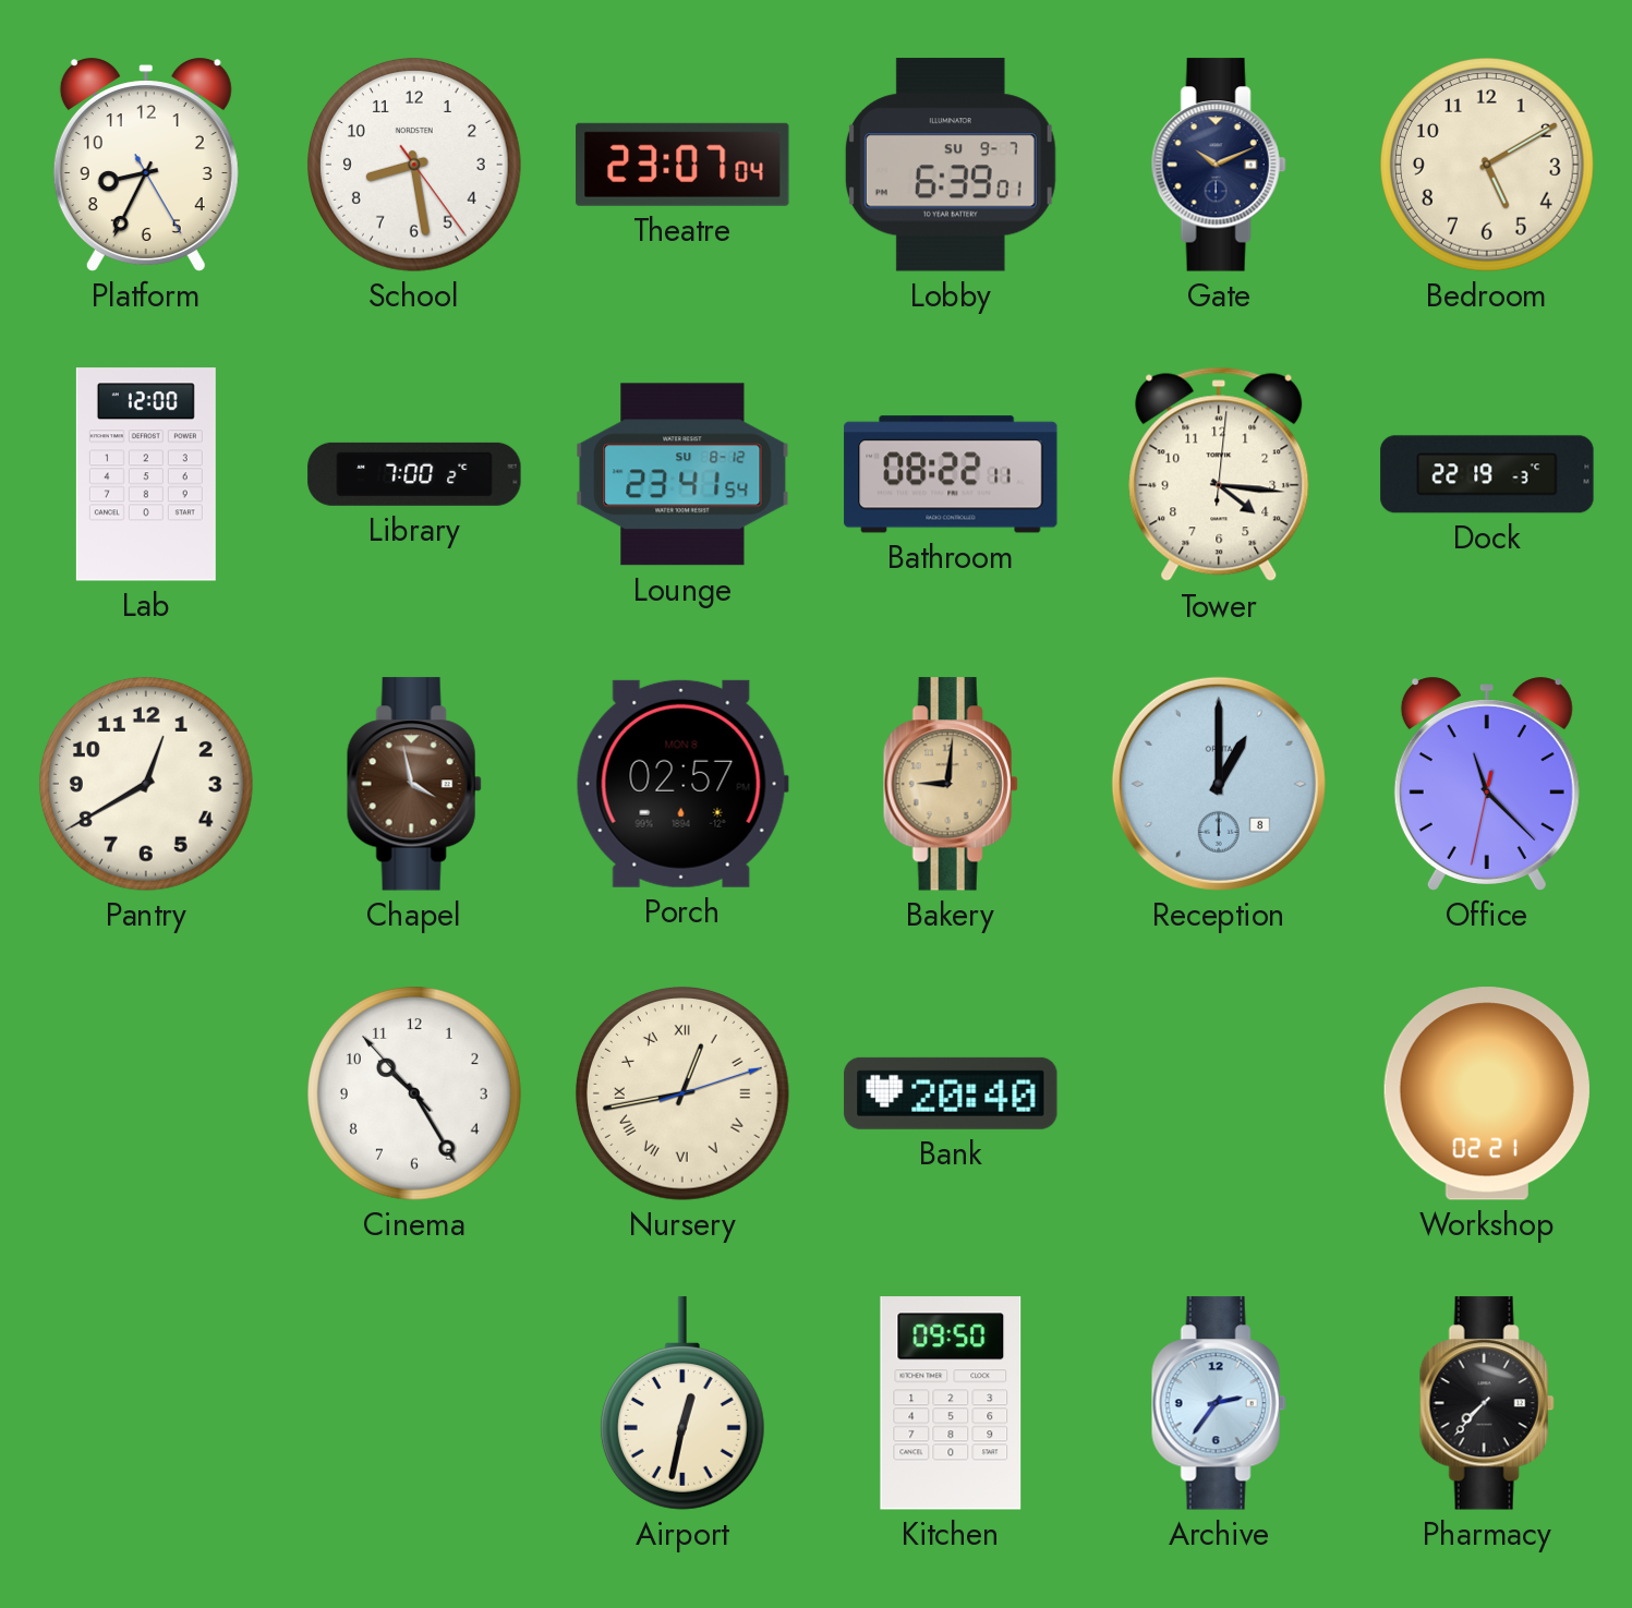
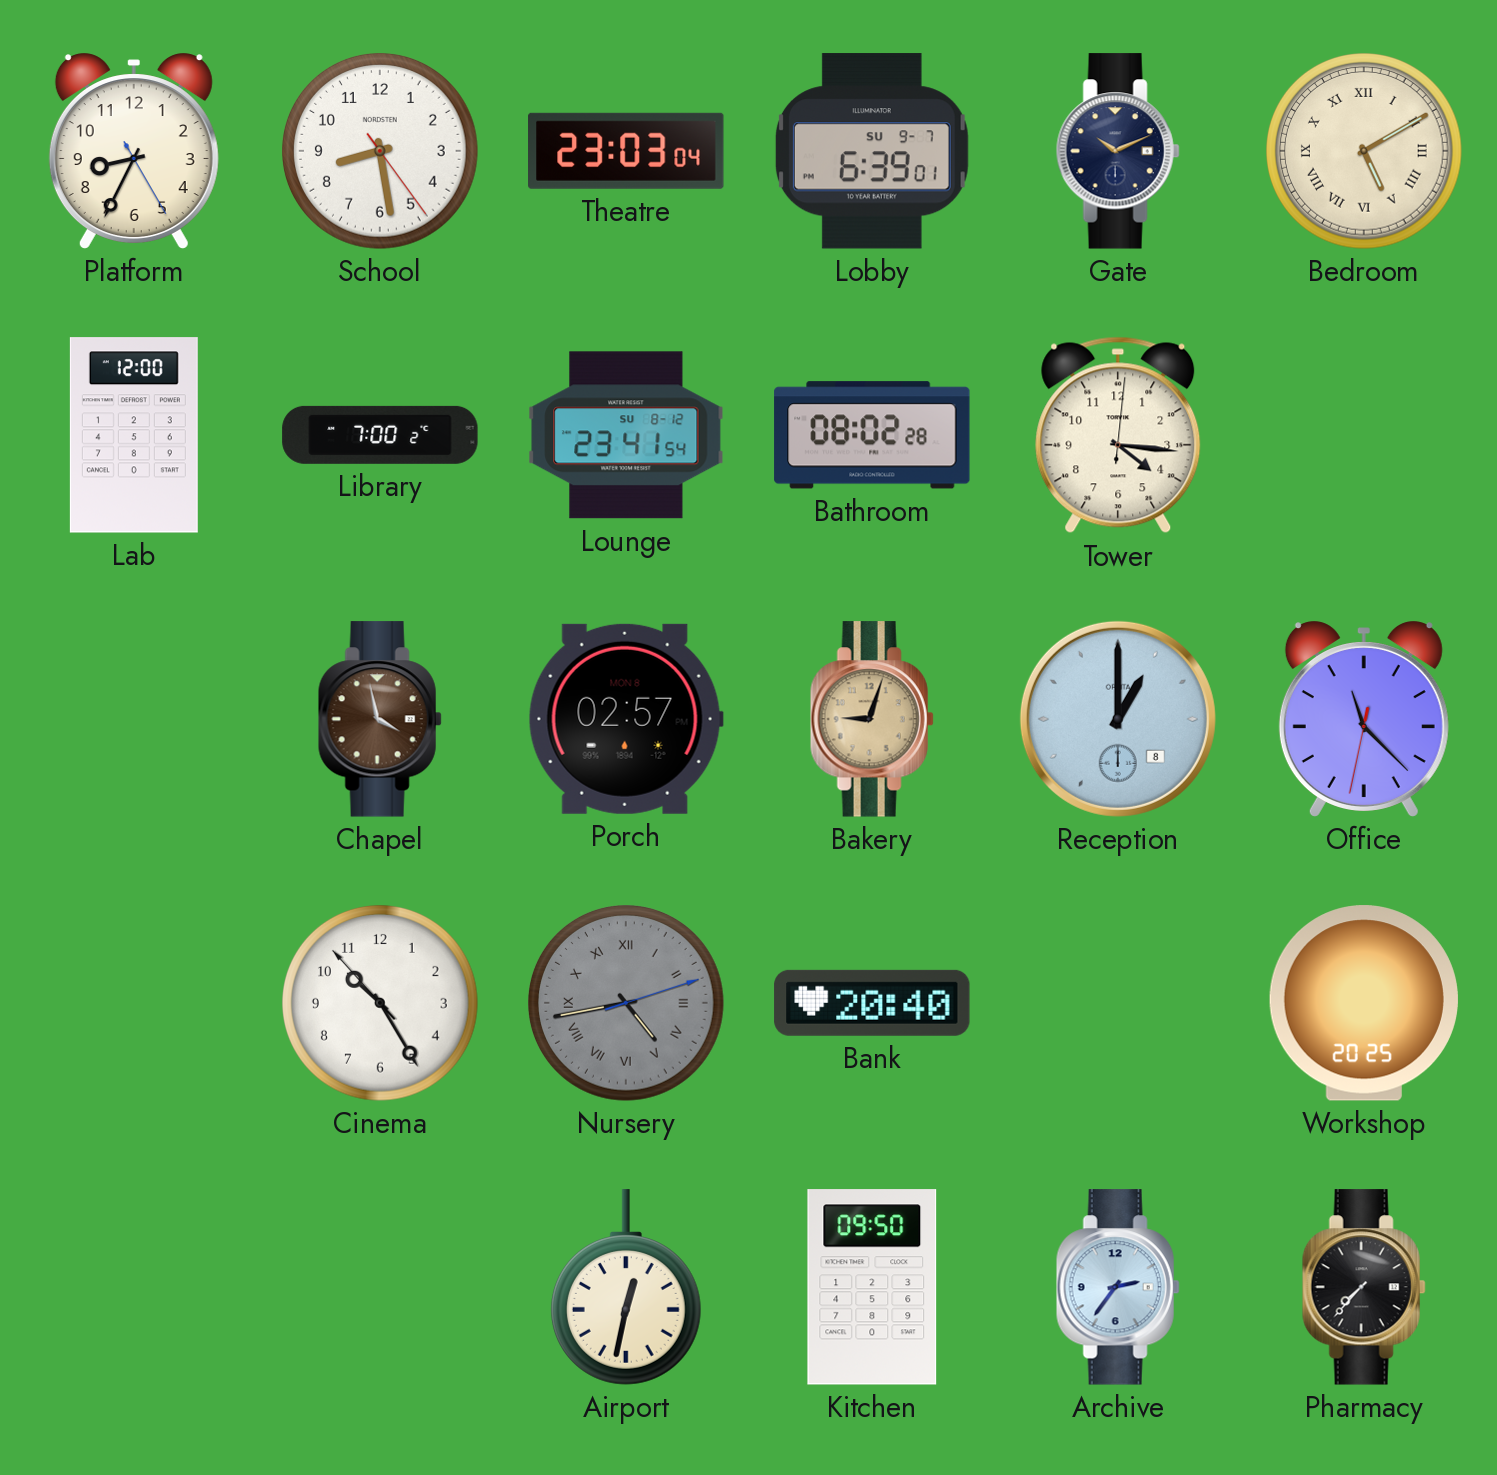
Theatre: 23:07 -> 23:03 (626, 151)
Bedroom numerals: Arabic -> Roman (1365, 152)
Bathroom: 08:22 -> 08:02 (872, 435)
Dock: 22:19 -> none (1487, 474)
Pantry: 12:40 -> none (147, 785)
Bakery: 9:01 -> 9:03 (872, 719)
Nursery: 12:43 -> 4:43 (627, 1004)
Nursery dial: cream -> grey (627, 1004)
Workshop: 02:21 -> 20:25 (1364, 1003)
